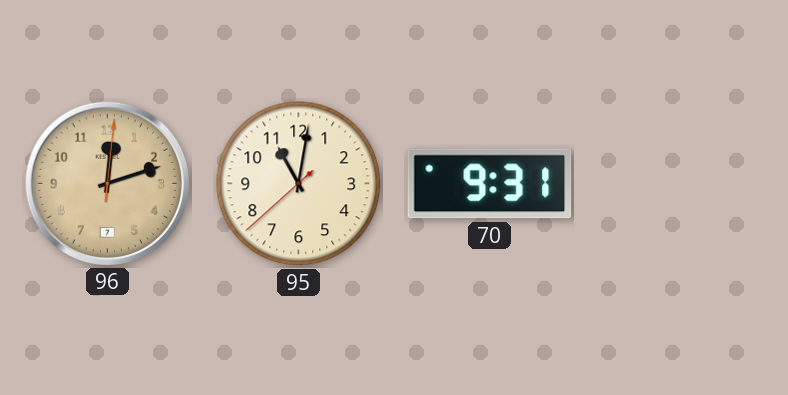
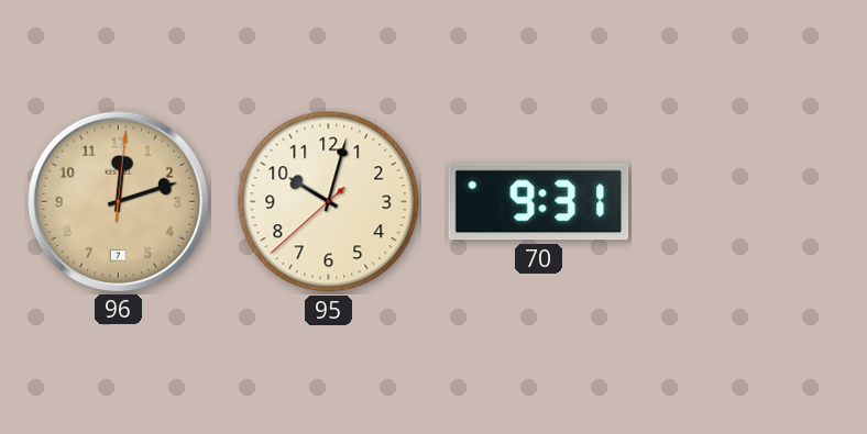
95: 11:01 -> 10:02 (329, 202)
